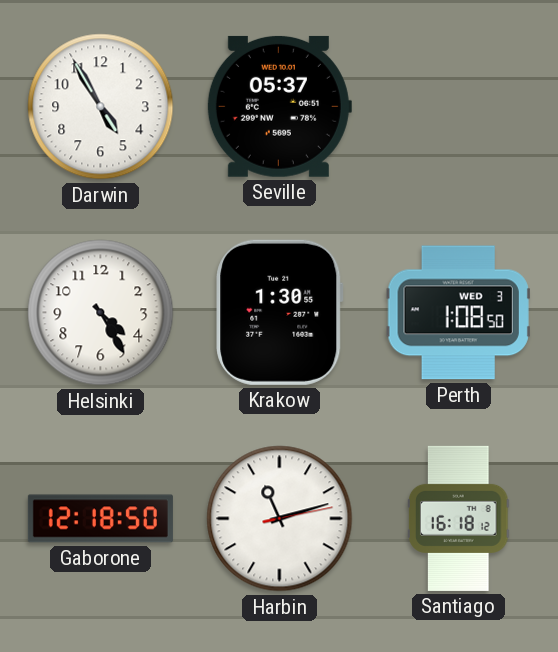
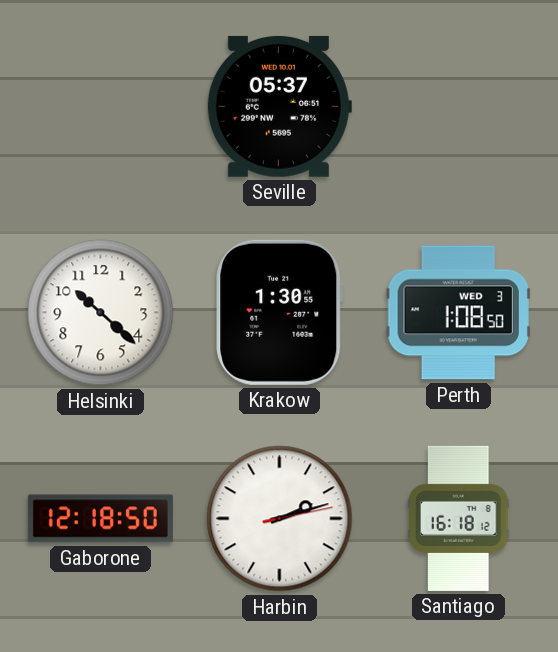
Darwin: 4:55 -> none (101, 107)
Helsinki: 4:25 -> 10:22 (101, 313)
Harbin: 11:12 -> 2:12 (280, 519)
